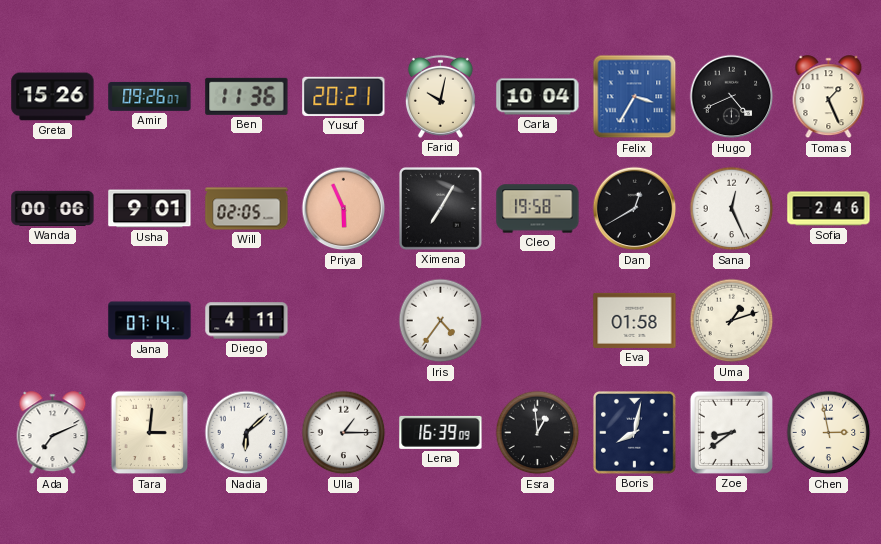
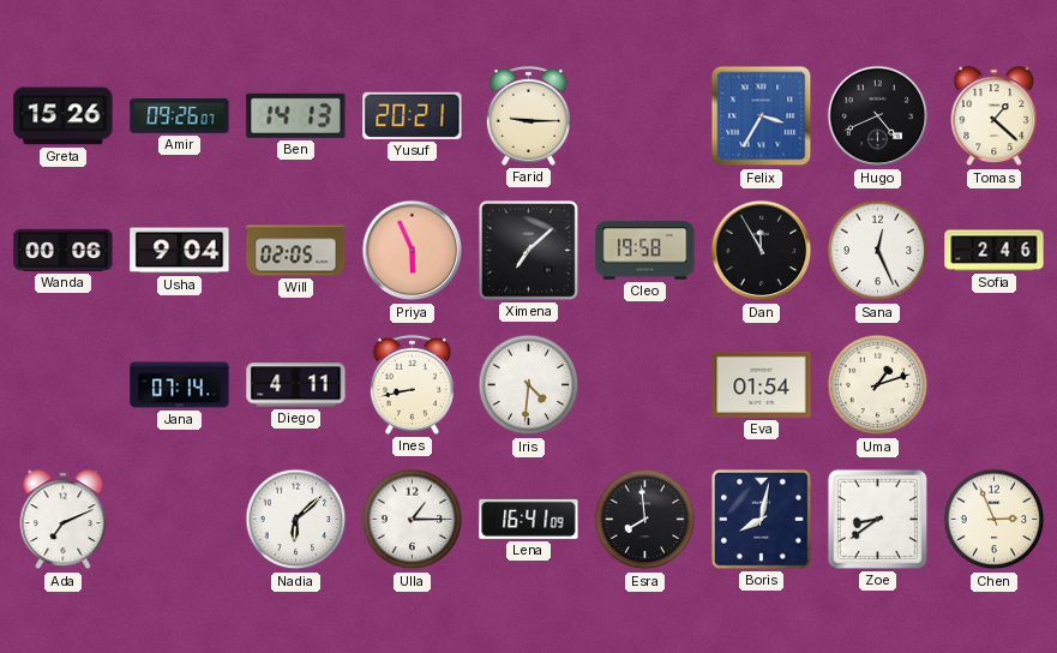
Ben: 11:36 -> 14:13 (296, 115)
Farid: 10:02 -> 9:15 (528, 115)
Carla: 10:04 -> none (538, 97)
Tomas: 1:26 -> 1:22 (995, 116)
Usha: 9:01 -> 9:04 (180, 251)
Ximena: 7:05 -> 7:08 (529, 251)
Dan: 12:40 -> 11:55 (762, 251)
Ines: none -> 8:43 (412, 384)
Iris: 4:36 -> 4:31 (529, 385)
Eva: 01:58 -> 01:54 (762, 384)
Tara: 3:01 -> none (150, 433)
Lena: 16:39 -> 16:41 (529, 519)
Esra: 12:59 -> 7:59 (645, 520)
Chen: 2:58 -> 2:56 (995, 520)
